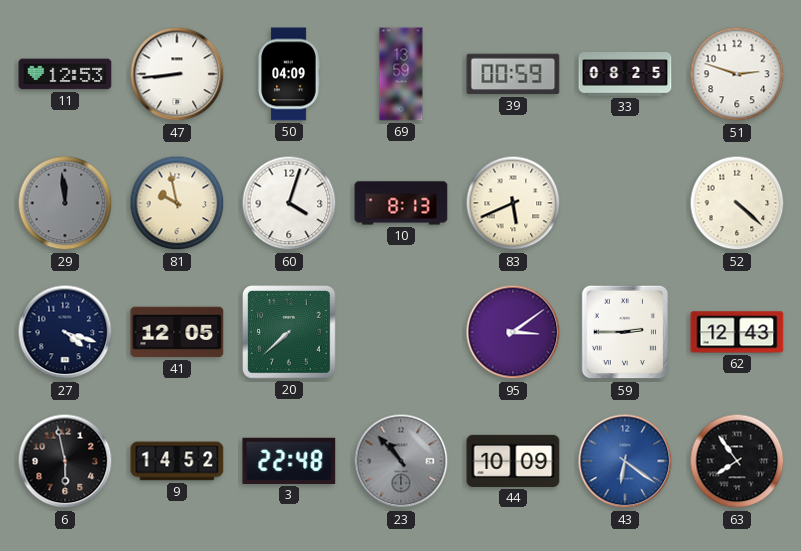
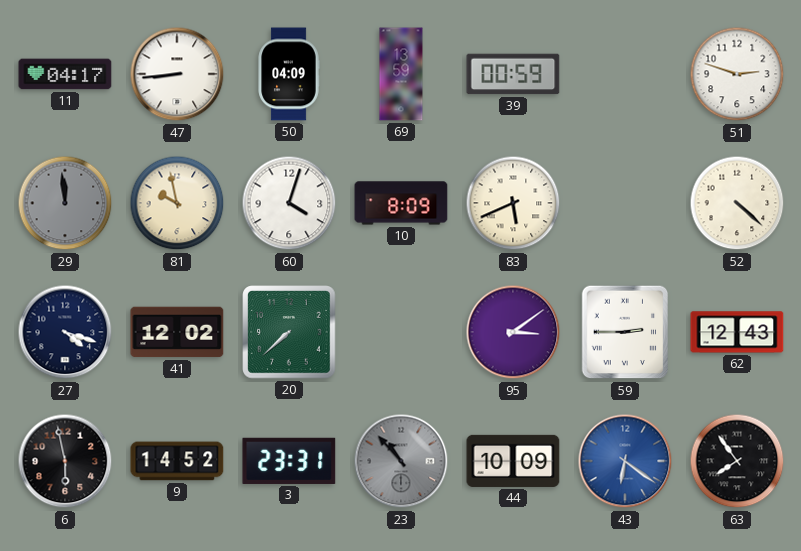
11: 12:53 -> 04:17 (65, 74)
33: 08:25 -> none (625, 74)
10: 8:13 -> 8:09 (401, 203)
41: 12:05 -> 12:02 (177, 332)
3: 22:48 -> 23:31 (289, 461)
